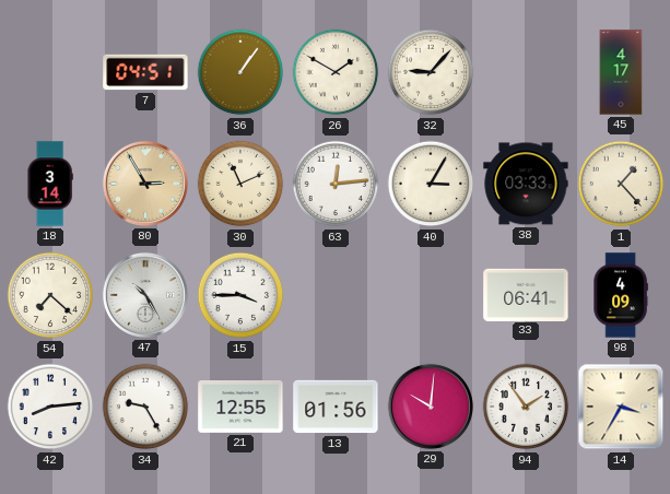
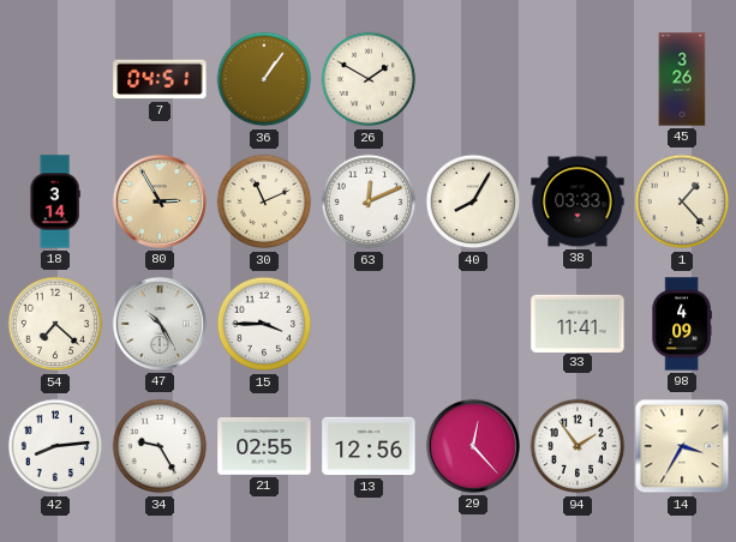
32: 9:07 -> none (431, 72)
45: 4:17 -> 3:26 (682, 79)
63: 12:14 -> 12:11 (369, 201)
40: 3:05 -> 8:05 (473, 201)
33: 06:41 -> 11:41 (578, 323)
21: 12:55 -> 02:55 (264, 447)
13: 01:56 -> 12:56 (369, 446)
29: 10:01 -> 12:23 (473, 446)
